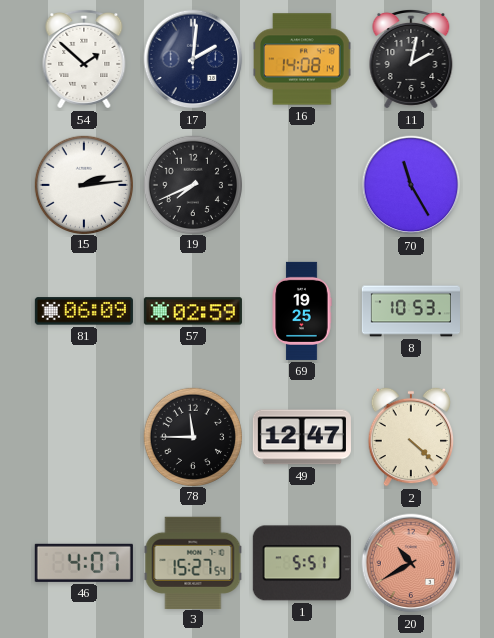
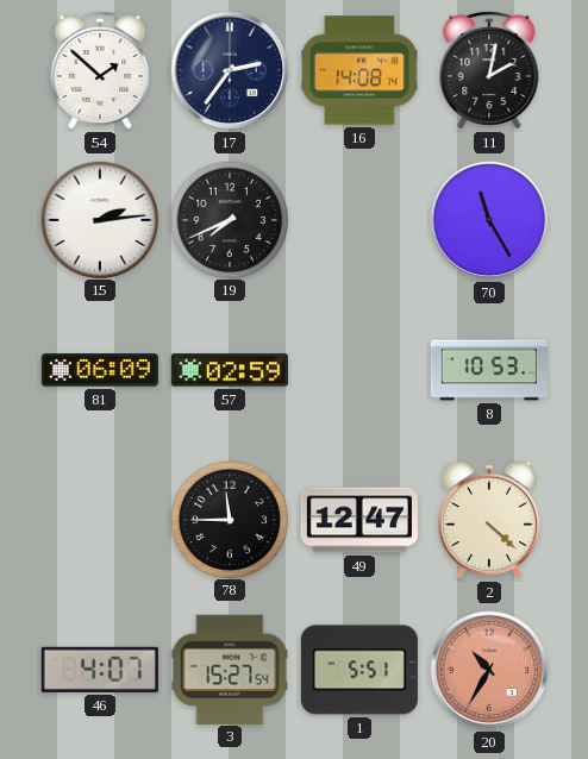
17: 2:01 -> 2:36 (230, 70)
69: 19:25 -> none (302, 311)
20: 10:40 -> 10:35 (489, 670)
